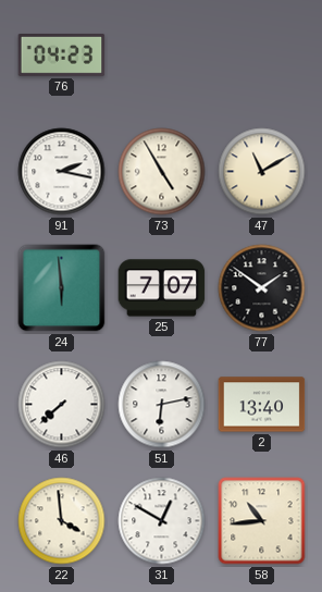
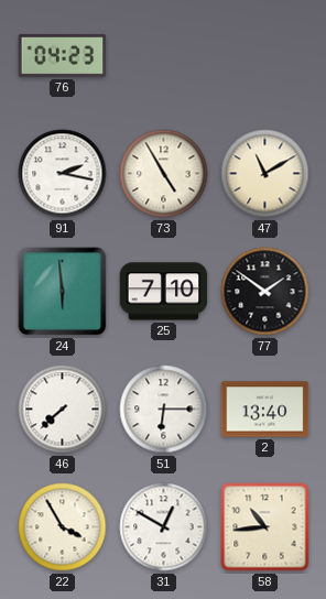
25: 7:07 -> 7:10 (164, 292)
51: 6:13 -> 6:15 (164, 410)
22: 3:59 -> 3:55 (63, 527)
